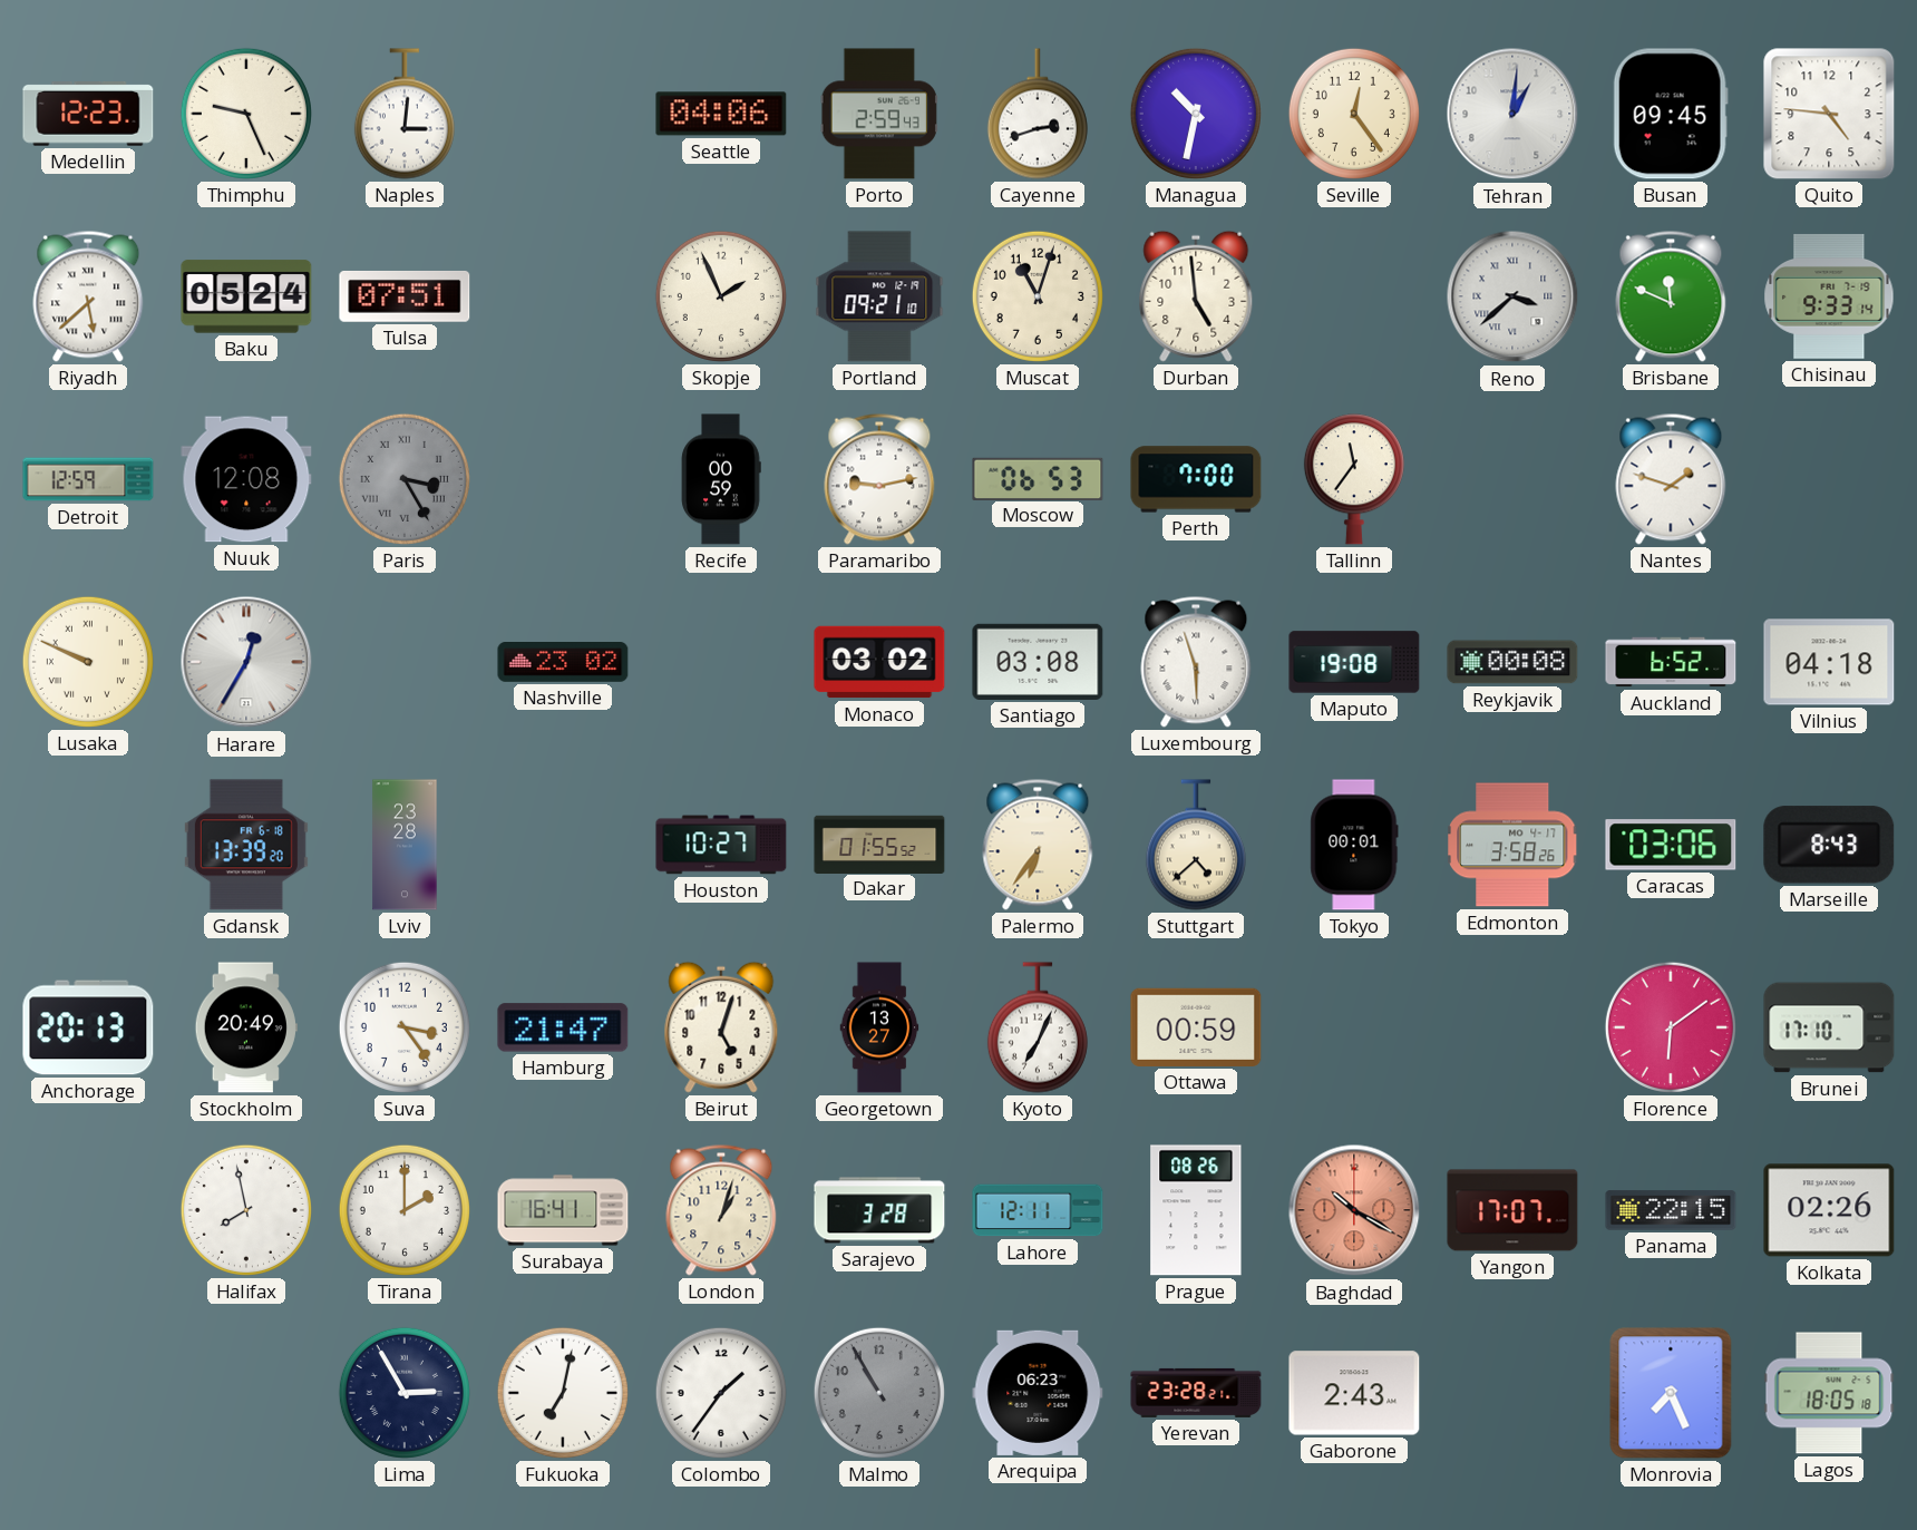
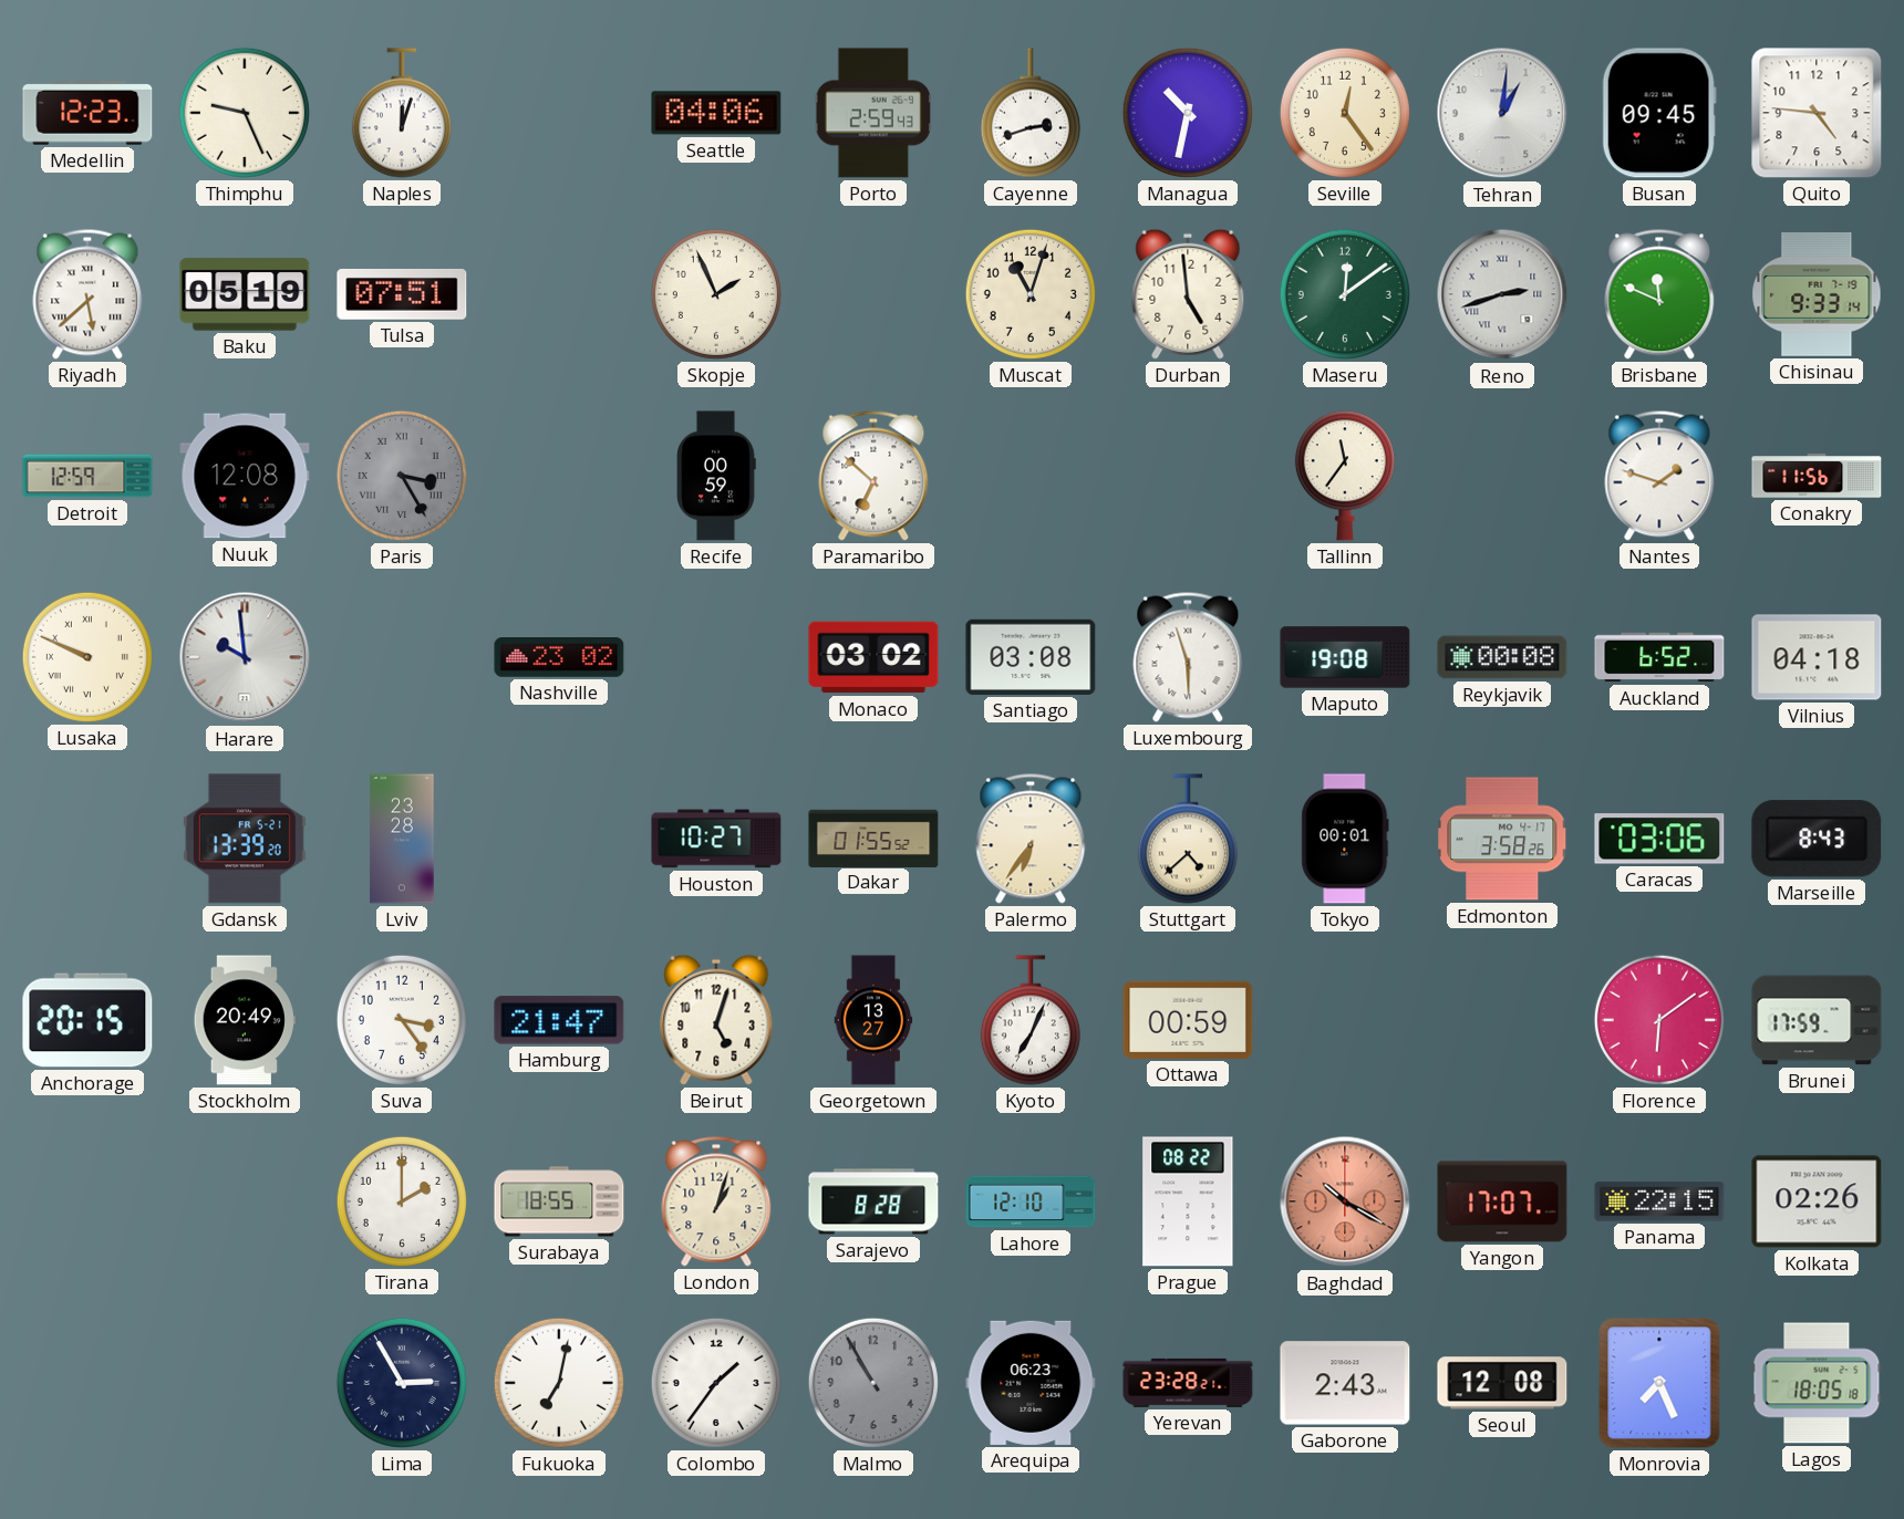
Naples: 3:01 -> 12:03 (402, 113)
Baku: 05:24 -> 05:19 (245, 294)
Portland: 09:21 -> none (879, 296)
Maseru: none -> 12:09 (1345, 294)
Reno: 3:38 -> 2:42 (1502, 294)
Paramaribo: 9:13 -> 6:52 (873, 476)
Moscow: 06:53 -> none (1038, 478)
Perth: 7:00 -> none (1196, 479)
Conakry: none -> 11:56 (1817, 476)
Harare: 12:35 -> 9:59 (245, 657)
Gdansk date: FR 6-18 -> FR 5-21 (245, 839)
Anchorage: 20:13 -> 20:15 (87, 1020)
Brunei: 17:10 -> 17:59 (1817, 1020)
Halifax: 7:58 -> none (246, 1210)
Surabaya: 16:41 -> 18:55 (559, 1201)
Sarajevo: 3:28 -> 8:28 (873, 1201)
Lahore: 12:11 -> 12:10 (1031, 1201)
Prague: 08:26 -> 08:22 (1188, 1201)
Seoul: none -> 12:08 (1502, 1383)
